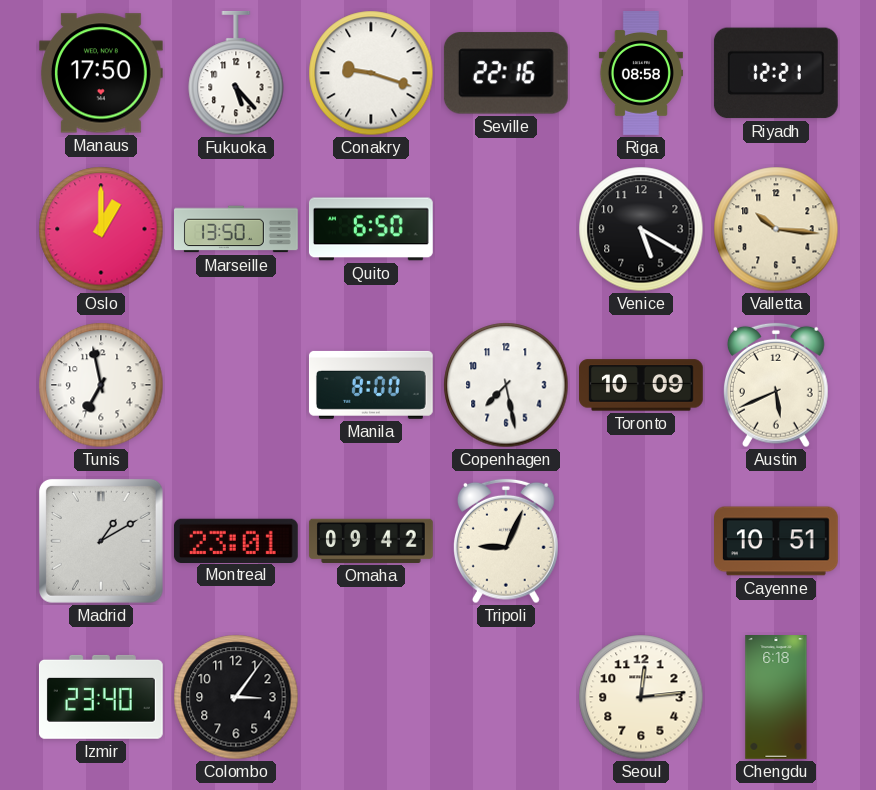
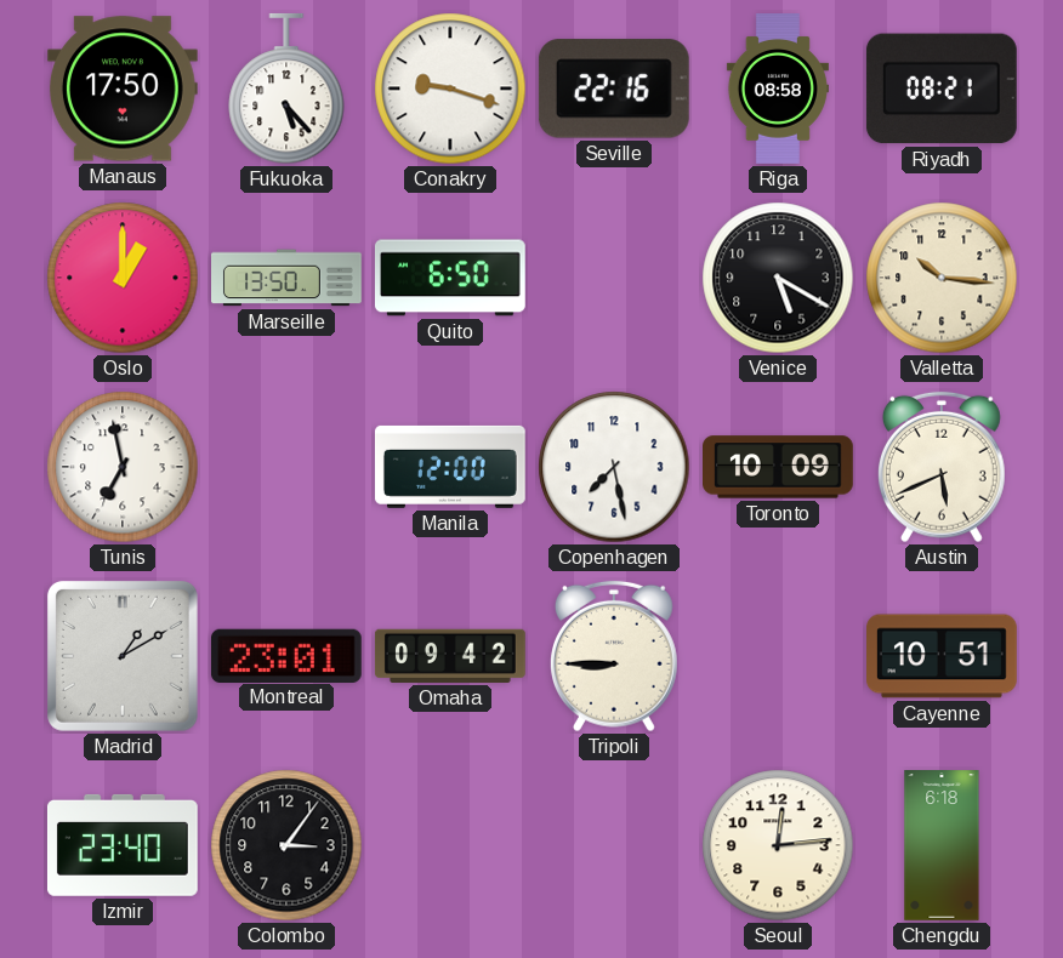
Riyadh: 12:21 -> 08:21 (942, 89)
Manila: 8:00 -> 12:00 (450, 467)
Tripoli: 9:04 -> 8:45 (614, 656)
